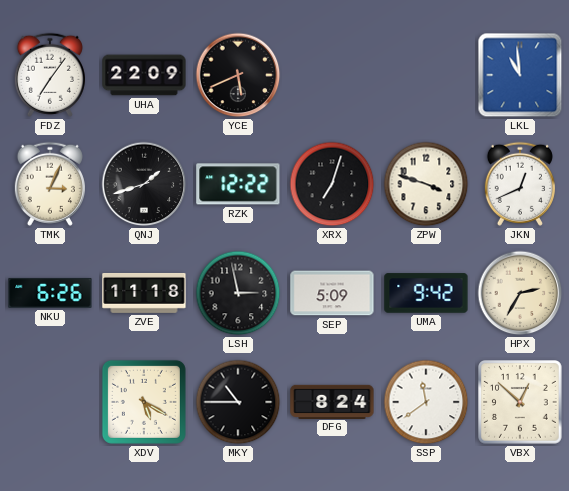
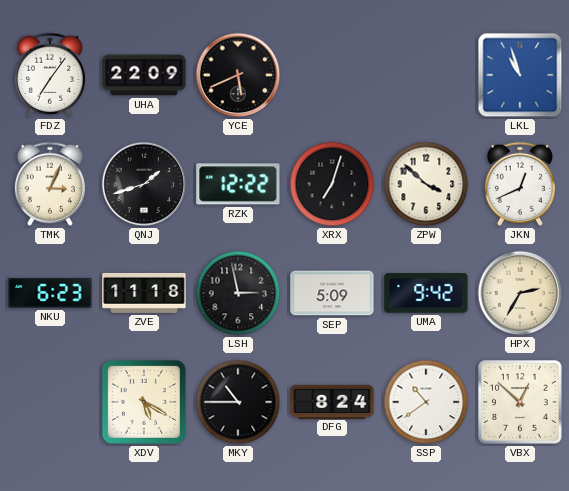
LKL: 10:59 -> 10:57 (520, 75)
ZPW: 3:48 -> 3:52 (426, 184)
NKU: 6:26 -> 6:23 (50, 293)
SSP: 11:39 -> 10:39 (426, 402)
